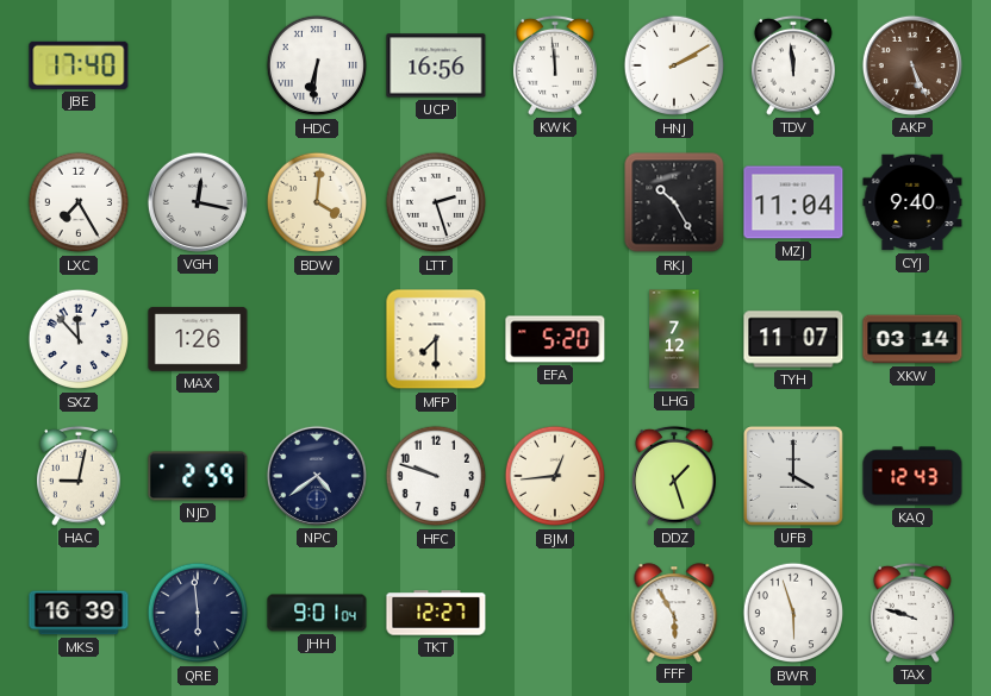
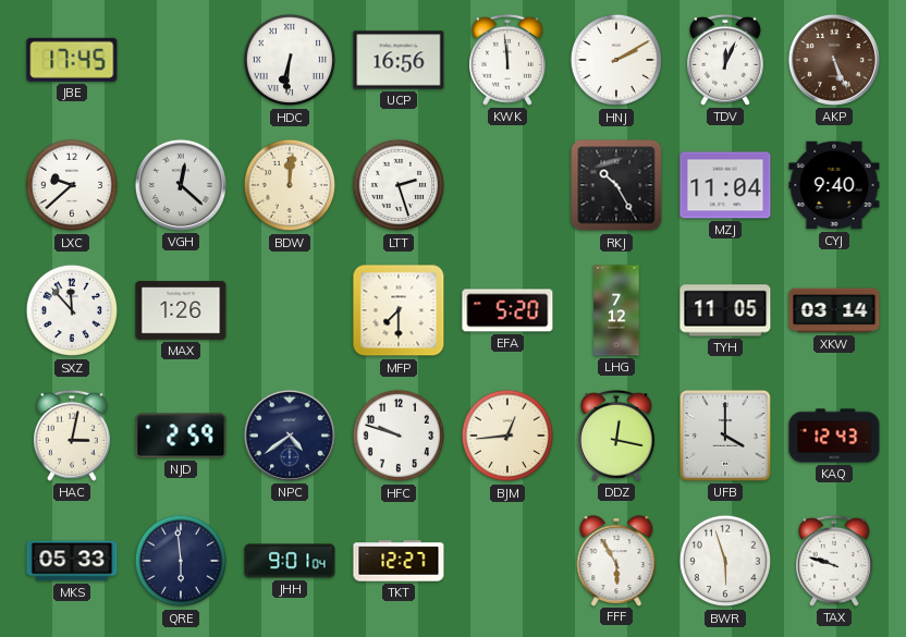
JBE: 17:40 -> 17:45 (72, 60)
TDV: 11:59 -> 12:04 (725, 60)
LXC: 7:25 -> 9:38 (72, 185)
VGH: 12:17 -> 12:22 (181, 185)
BDW: 4:01 -> 12:01 (290, 185)
TYH: 11:07 -> 11:05 (725, 310)
HAC: 9:02 -> 3:02 (72, 436)
DDZ: 1:27 -> 12:17 (616, 436)
MKS: 16:39 -> 05:33 (72, 561)
